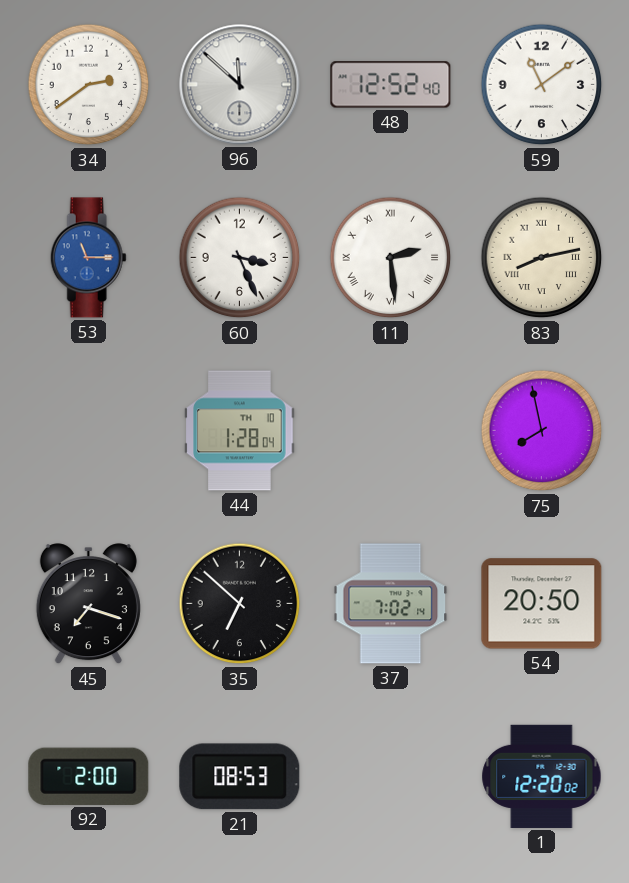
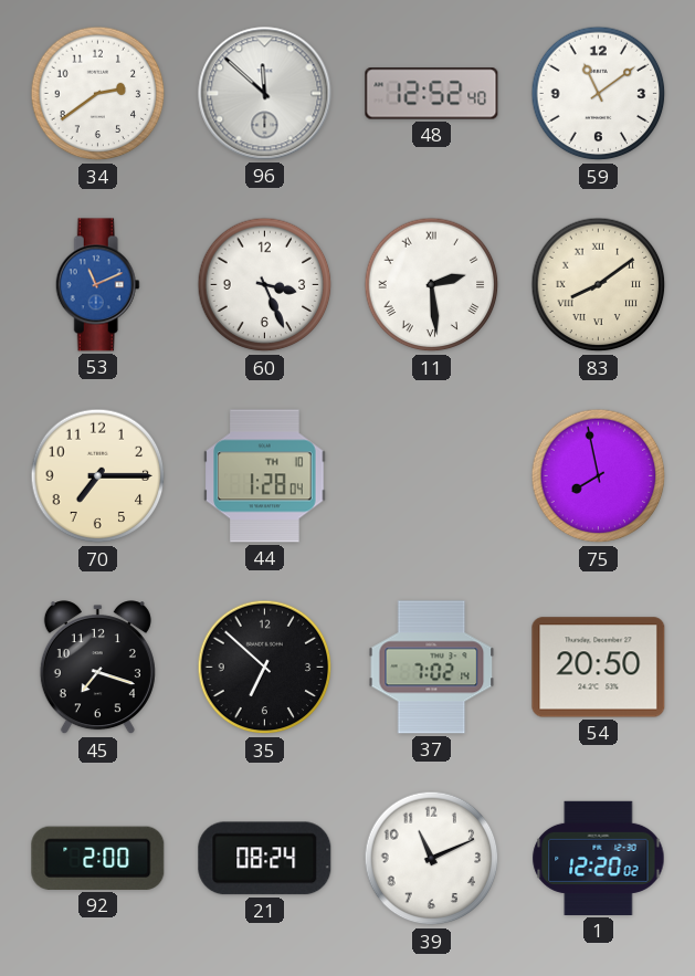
53: 11:15 -> 11:11 (97, 285)
83: 8:13 -> 8:09 (599, 285)
70: none -> 7:15 (98, 476)
21: 08:53 -> 08:24 (265, 859)
39: none -> 11:11 (432, 859)
